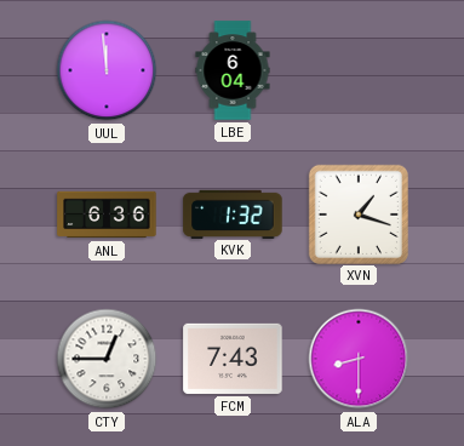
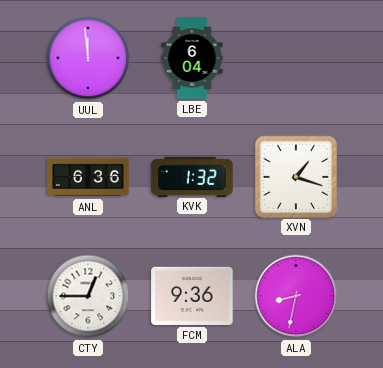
FCM: 7:43 -> 9:36 (192, 296)
ALA: 8:30 -> 8:32 (296, 296)
